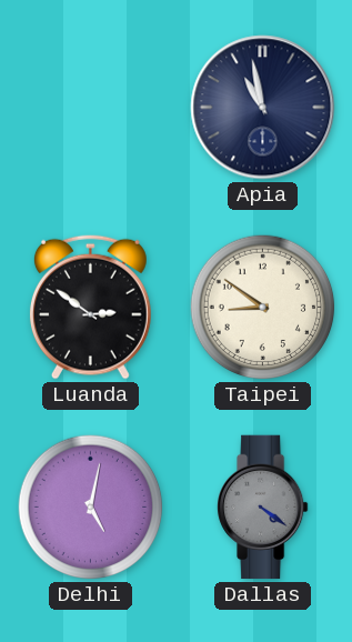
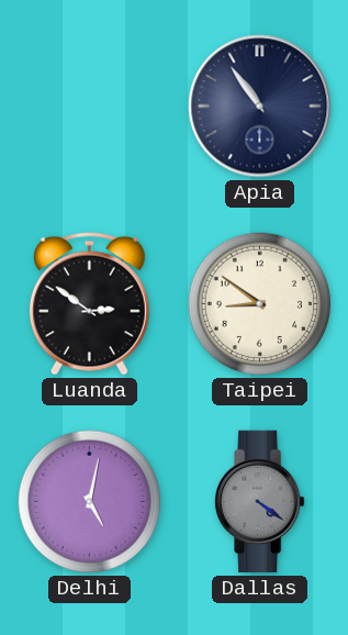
Apia: 10:58 -> 10:54 (260, 107)
